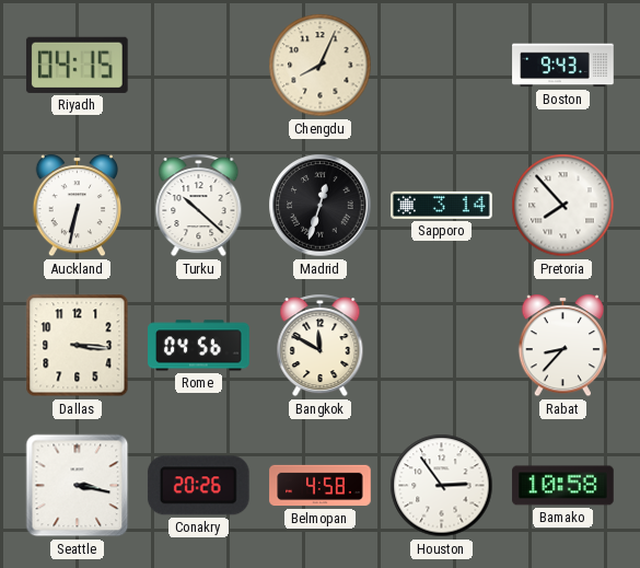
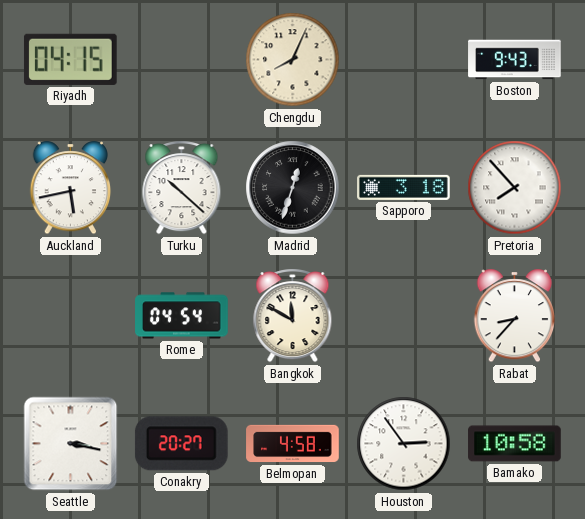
Auckland: 6:32 -> 5:43 (71, 188)
Sapporo: 3:14 -> 3:18 (404, 187)
Dallas: 3:16 -> none (78, 346)
Rome: 04:56 -> 04:54 (182, 316)
Conakry: 20:26 -> 20:27 (181, 444)
